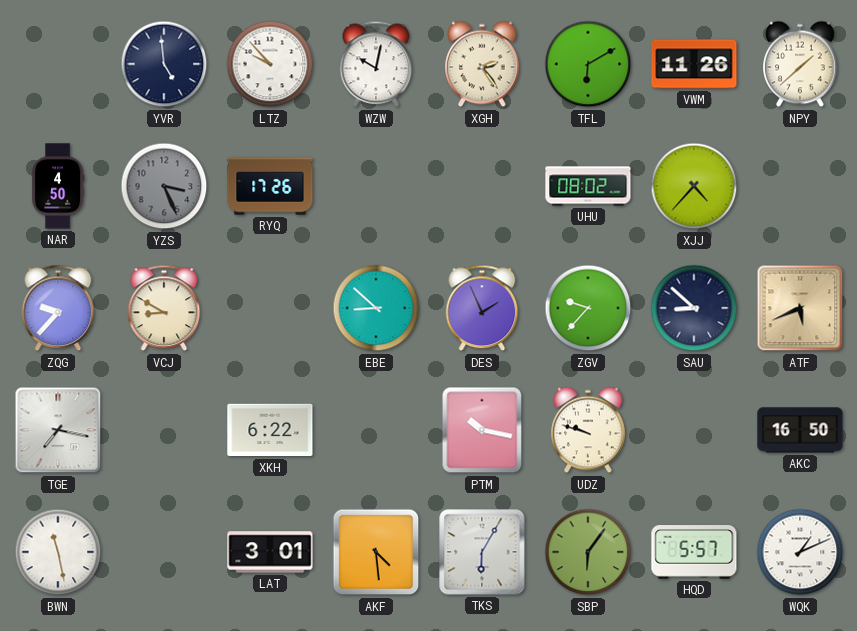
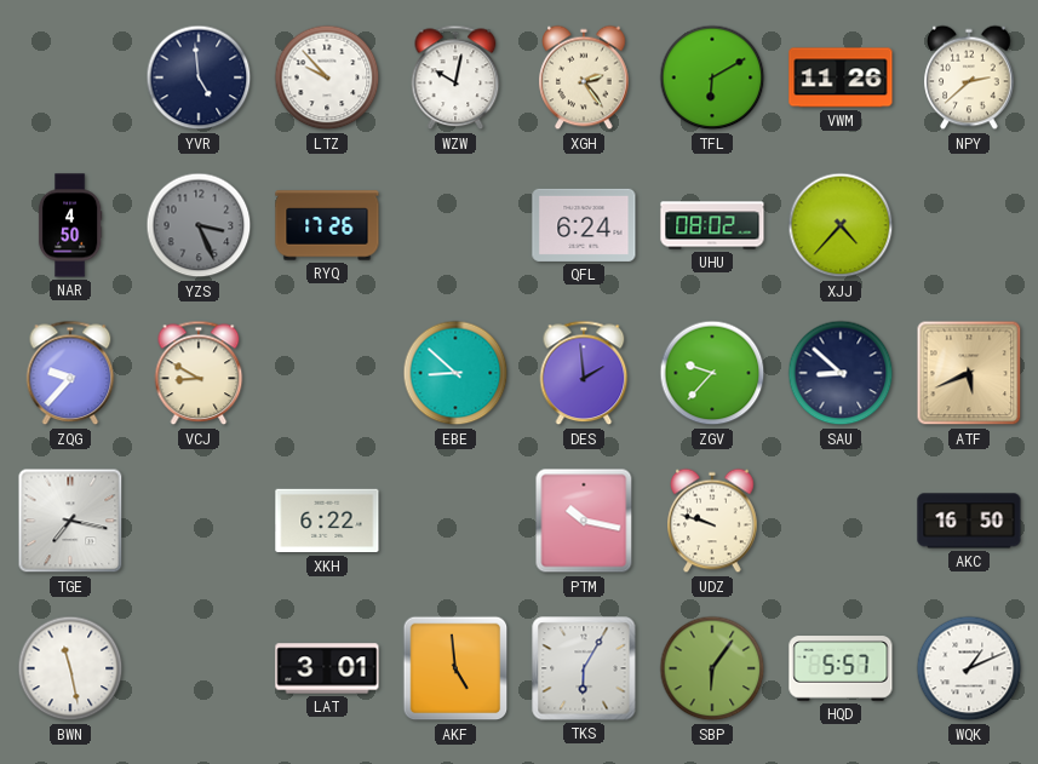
NPY: 1:38 -> 2:38 (969, 77)
QFL: none -> 6:24 (584, 225)
DES: 1:56 -> 1:59 (584, 373)
AKF: 4:29 -> 4:59 (455, 668)
